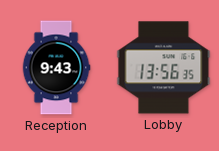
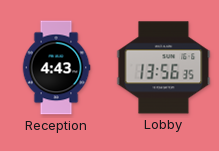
Reception: 9:43 -> 4:43 (56, 68)
